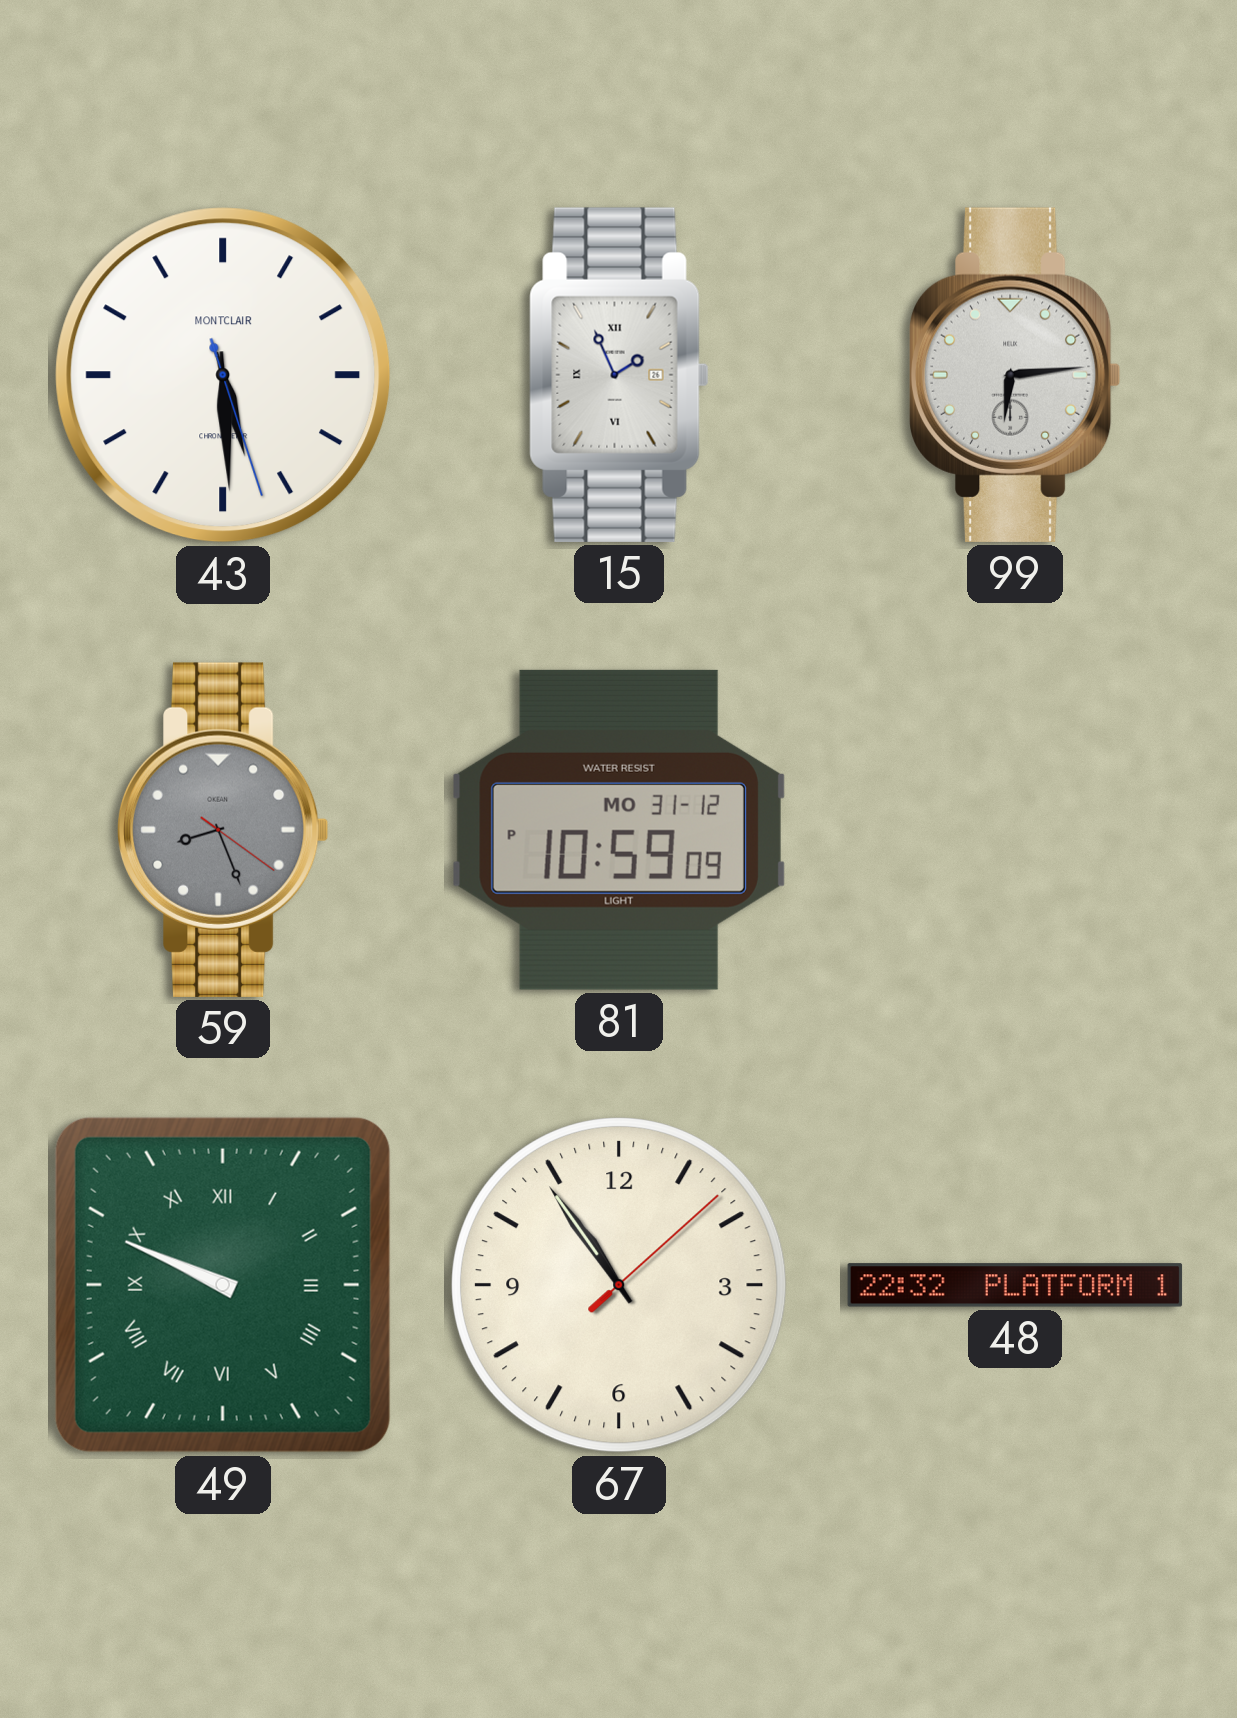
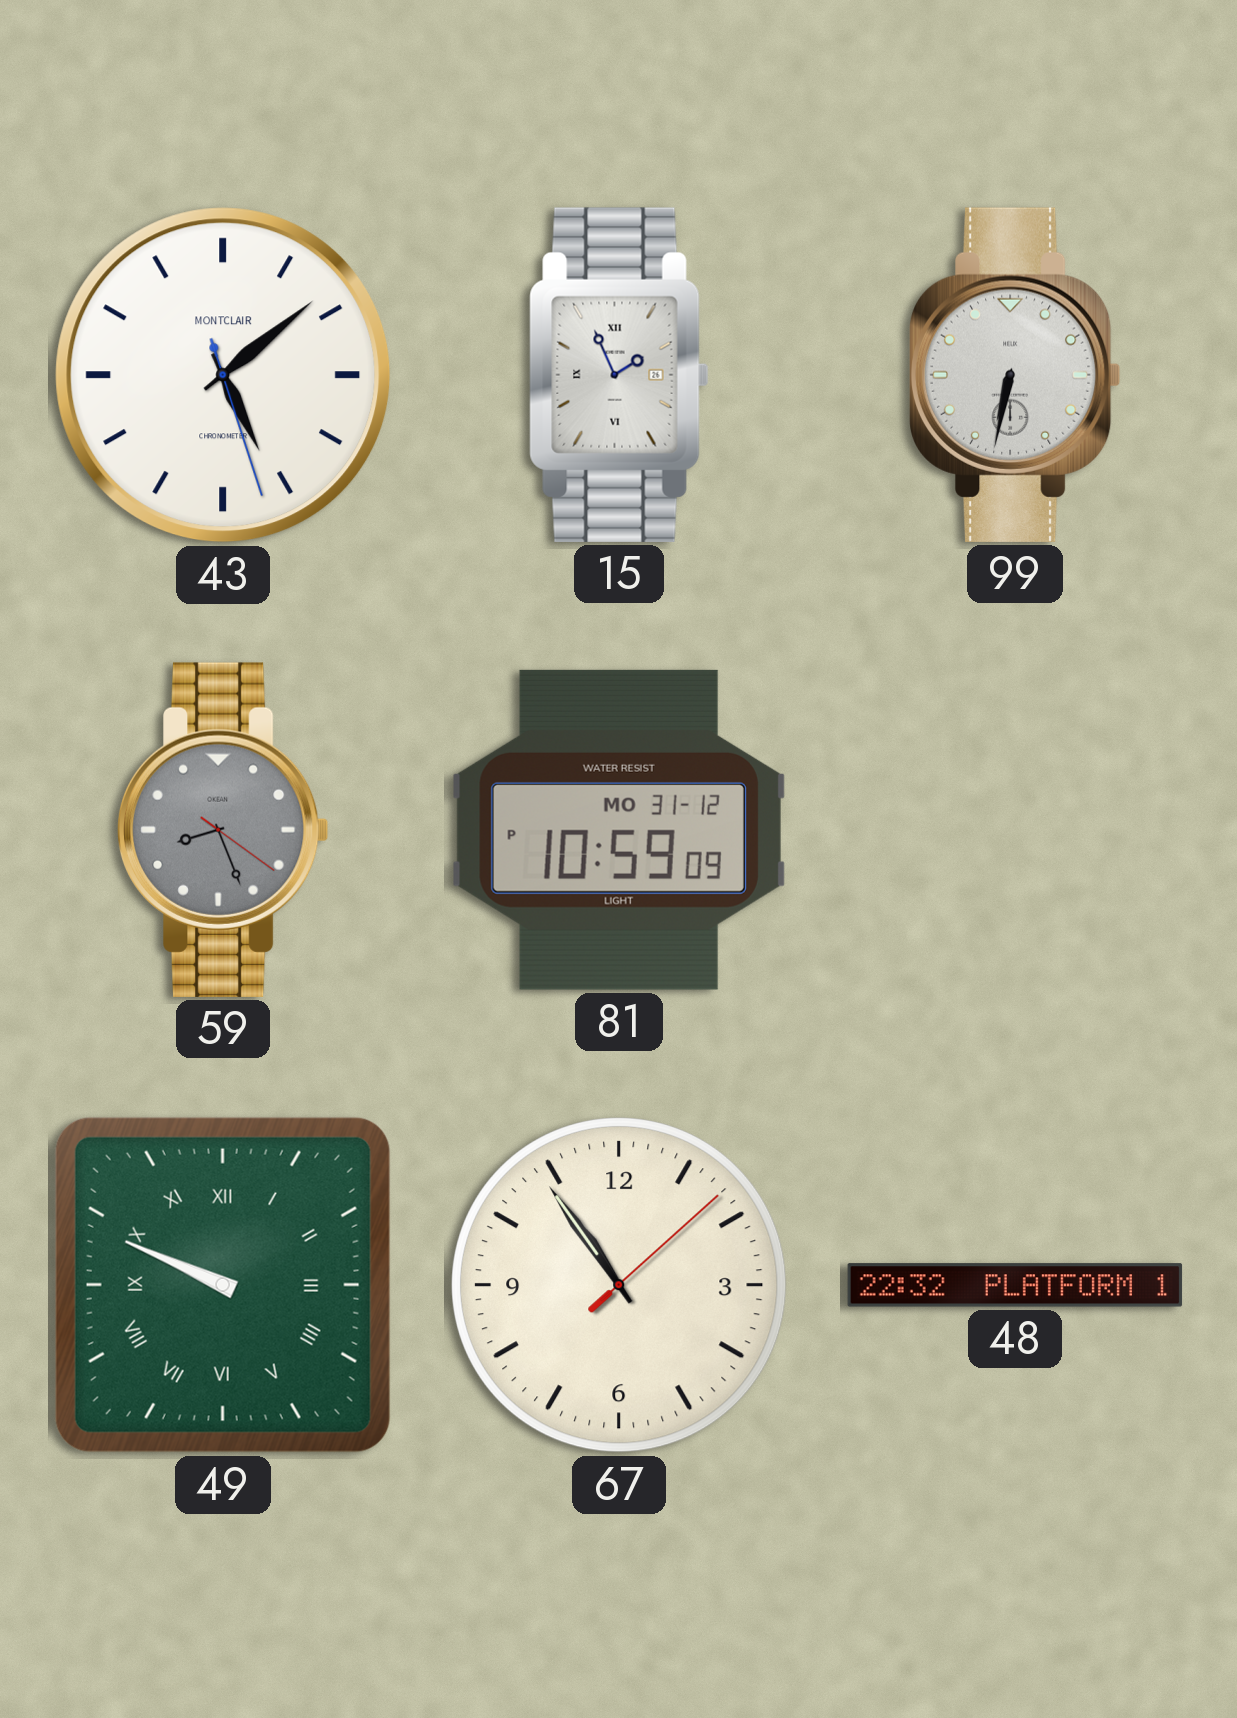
43: 5:29 -> 5:08 (223, 375)
99: 6:14 -> 6:32 (1015, 375)
